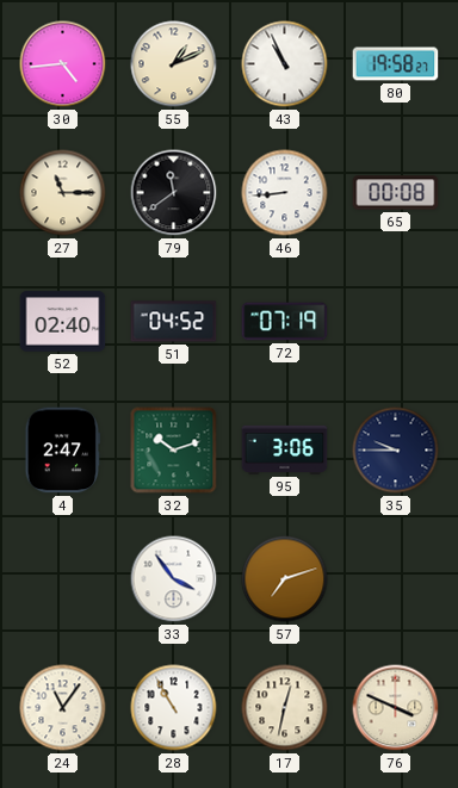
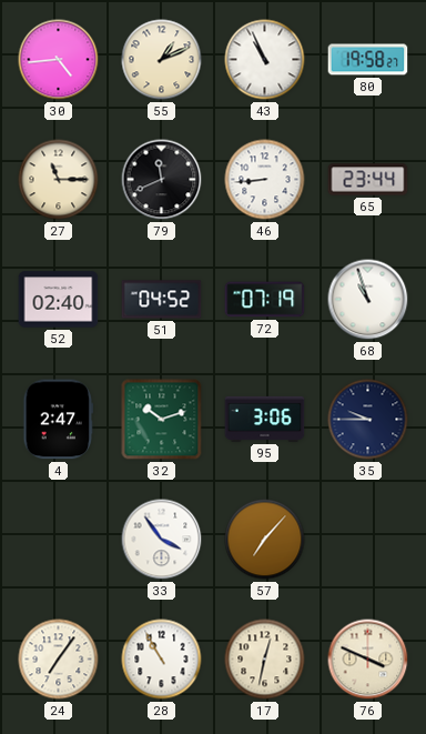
79: 11:39 -> 11:41 (162, 180)
65: 00:08 -> 23:44 (368, 180)
68: none -> 10:57 (368, 300)
57: 7:12 -> 7:07 (265, 540)
24: 11:06 -> 7:06 (59, 660)
